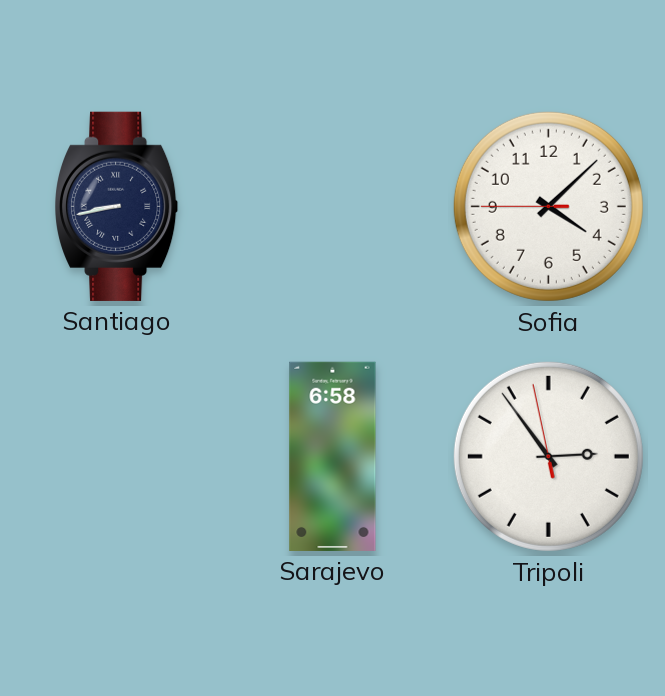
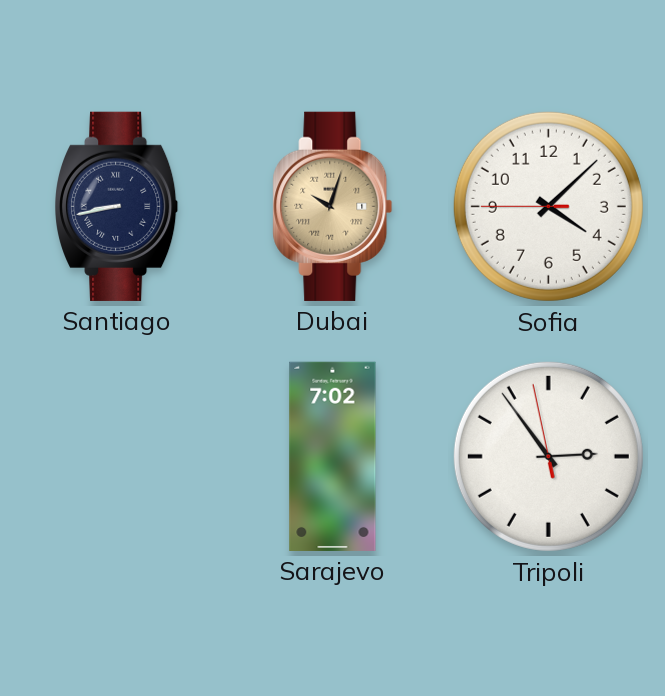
Dubai: none -> 10:03 (333, 206)
Sarajevo: 6:58 -> 7:02 (333, 456)
